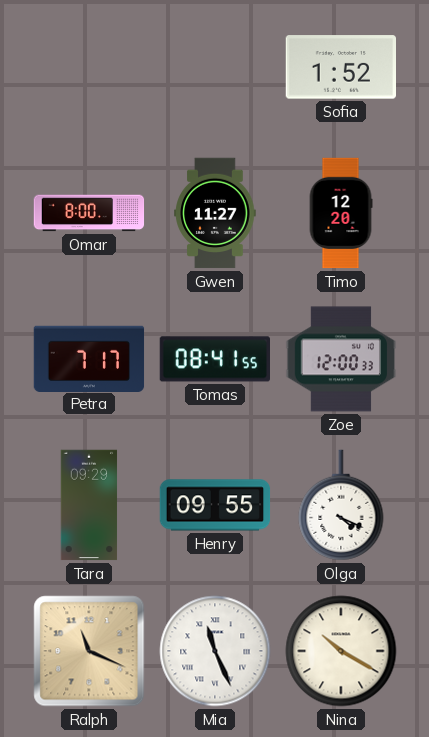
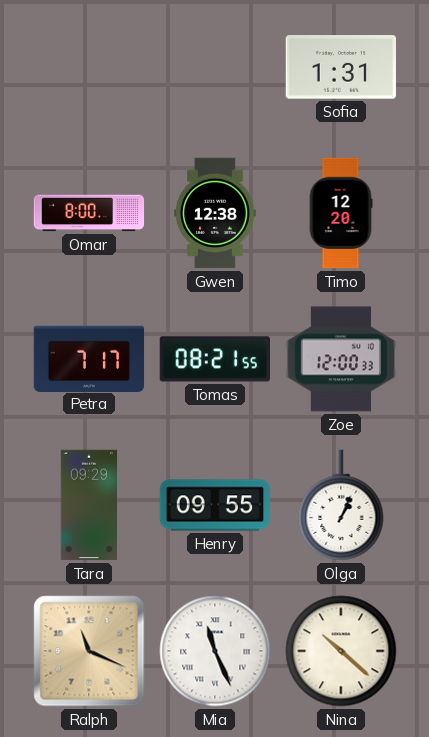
Sofia: 1:52 -> 1:31 (340, 67)
Gwen: 11:27 -> 12:38 (215, 213)
Tomas: 08:41 -> 08:21 (214, 359)
Olga: 4:19 -> 1:04 (341, 505)
Nina: 10:20 -> 10:22 (341, 651)
